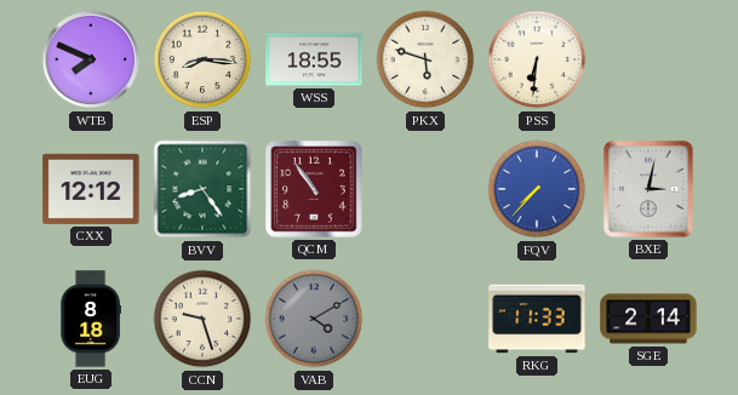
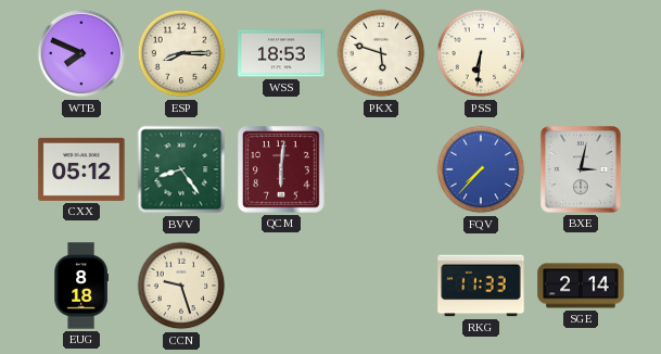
ESP: 8:16 -> 8:15 (181, 53)
WSS: 18:55 -> 18:53 (281, 53)
CXX: 12:12 -> 05:12 (81, 169)
QCM: 10:54 -> 6:01 (282, 170)
VAB: 4:10 -> none (314, 319)
